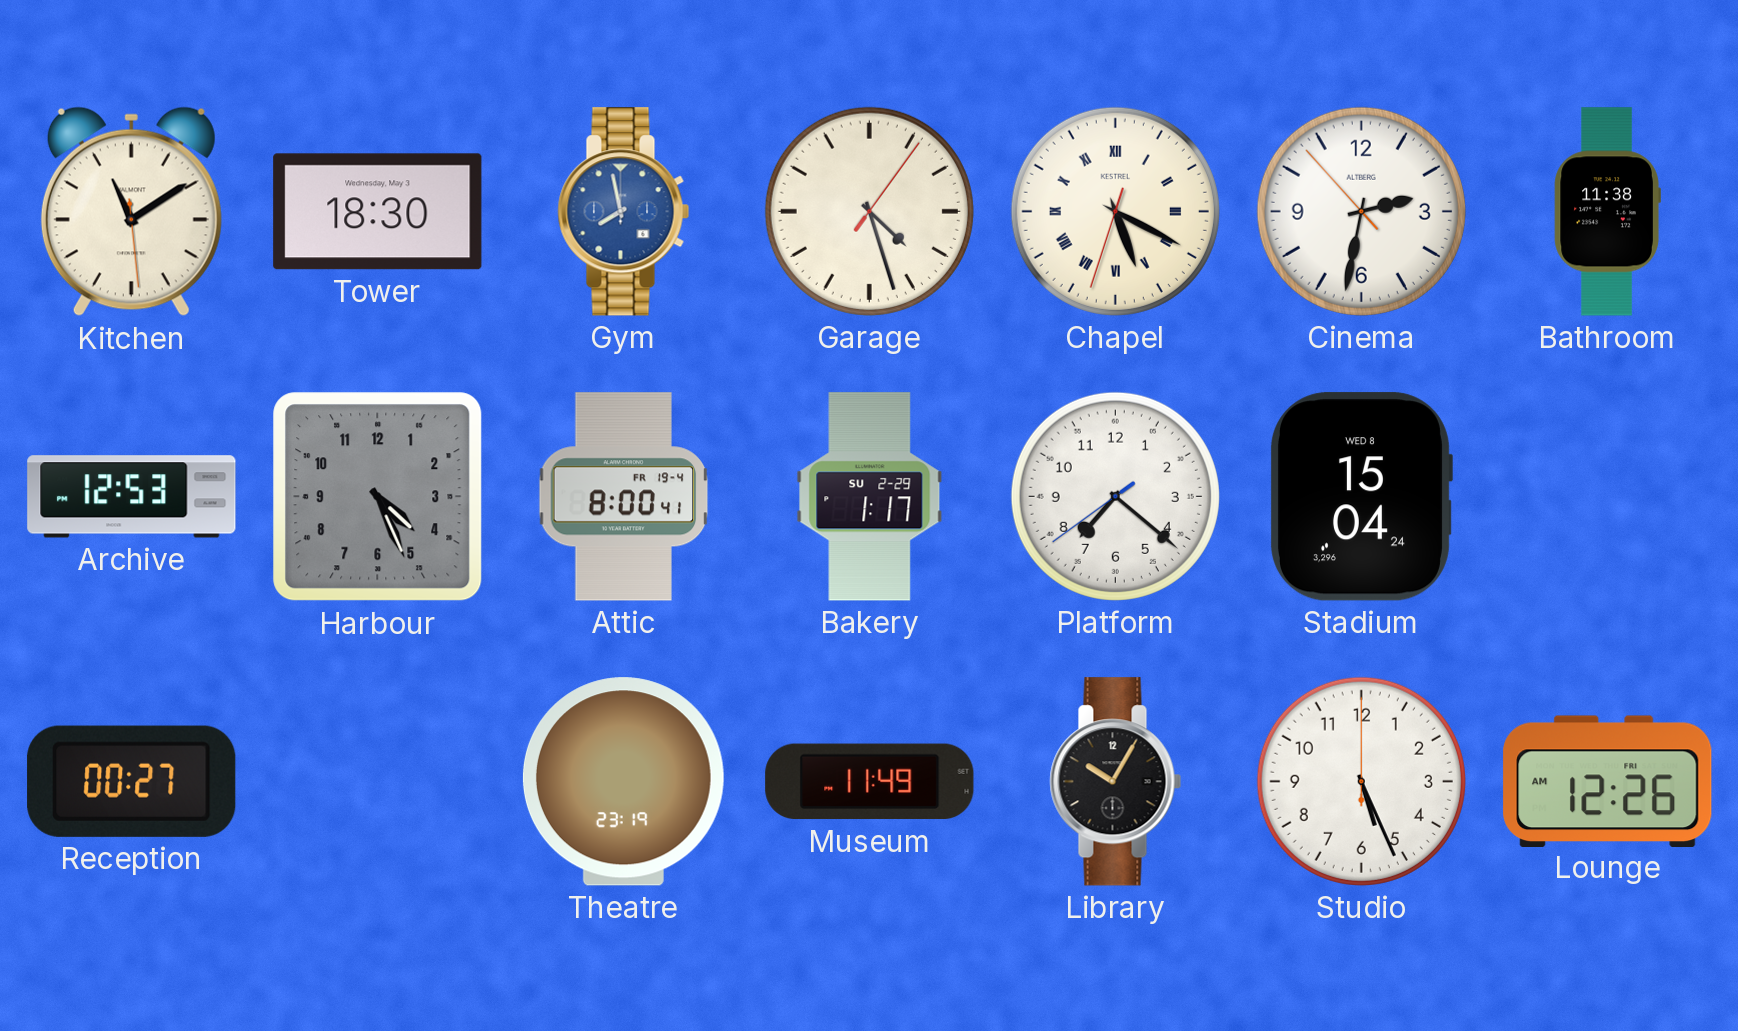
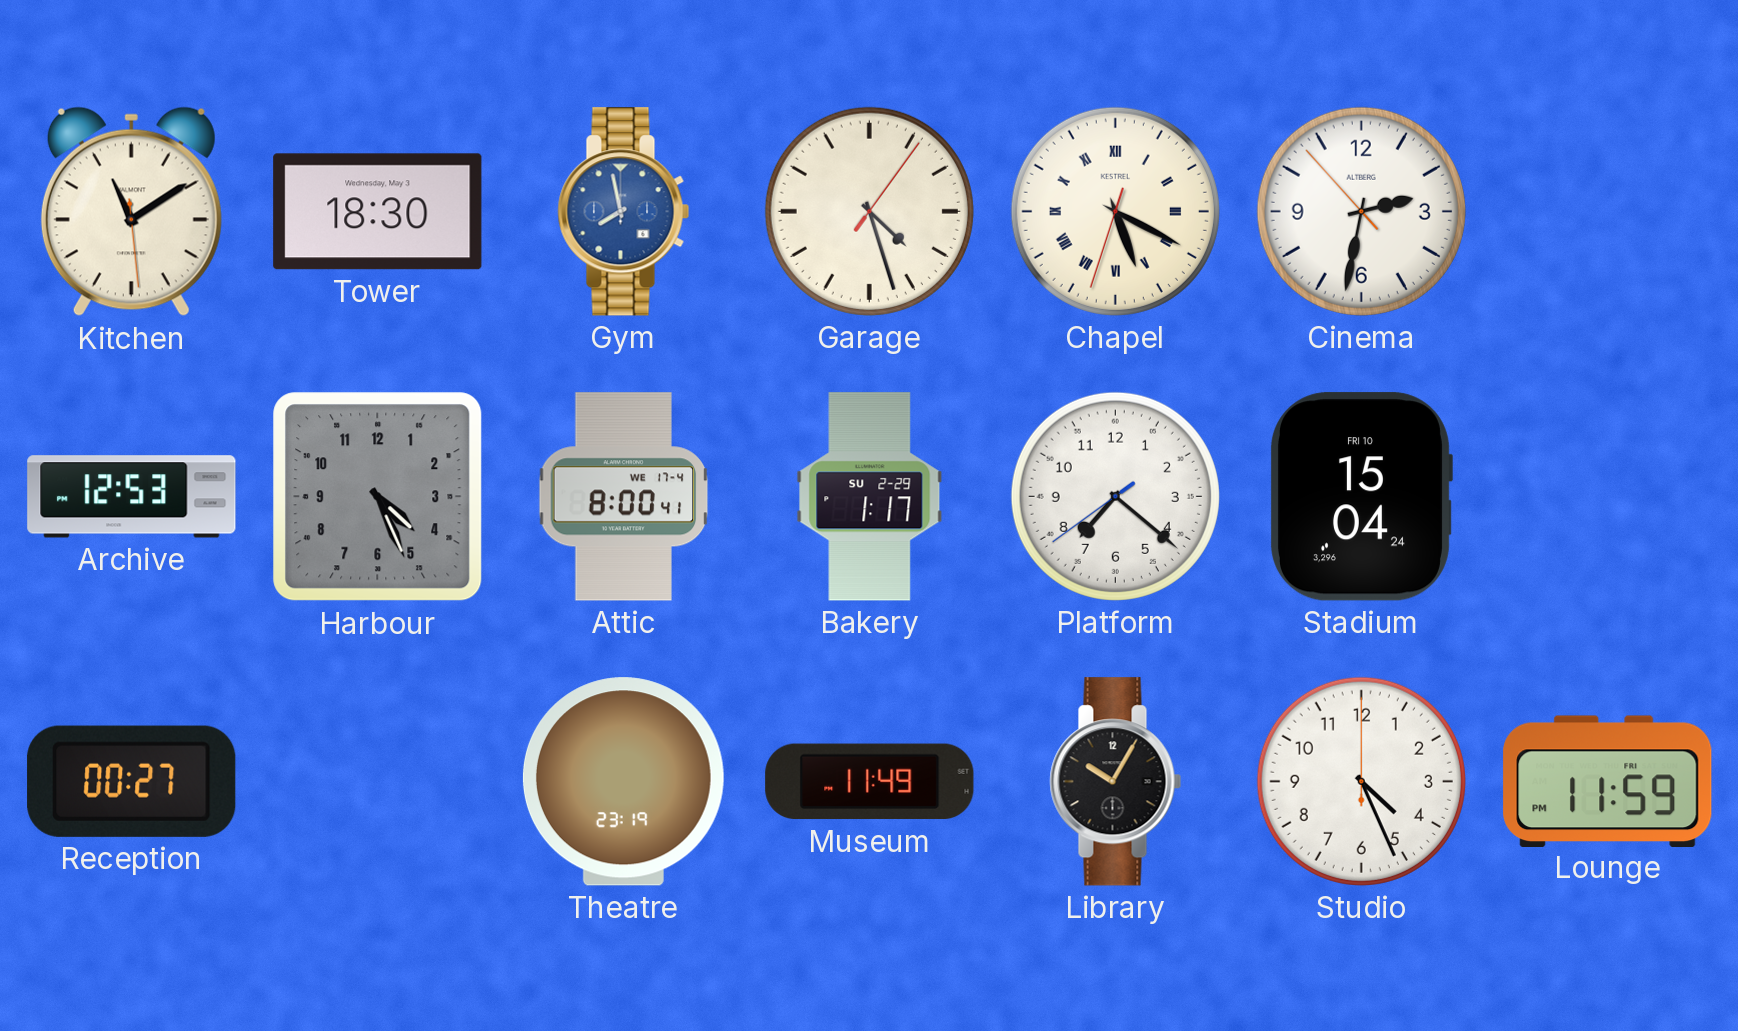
Bathroom: 11:38 -> none (1607, 212)
Attic date: FR 19-4 -> WE 17-4 (624, 497)
Stadium date: WED 8 -> FRI 10 (1361, 497)
Studio: 5:26 -> 4:26 (1361, 781)
Lounge: 12:26 -> 11:59 (1608, 781)
